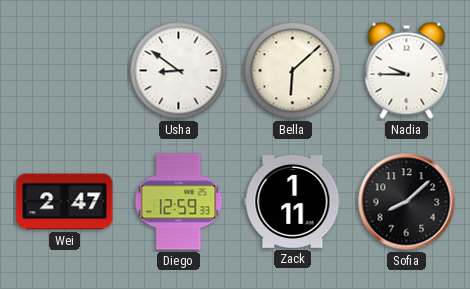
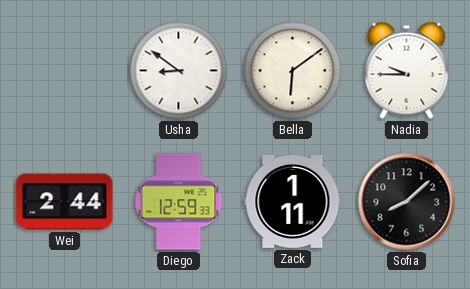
Bella: 6:08 -> 6:09 (293, 71)
Wei: 2:47 -> 2:44 (65, 202)
